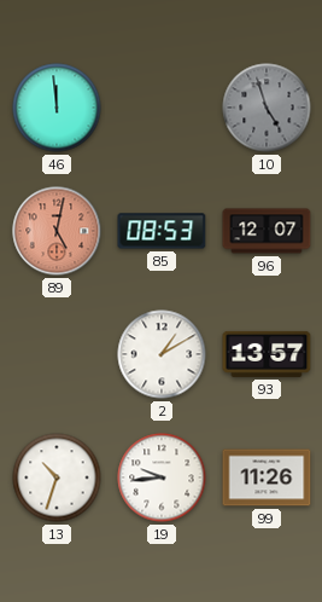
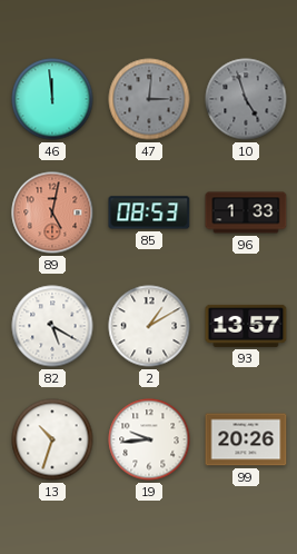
47: none -> 3:01 (149, 99)
96: 12:07 -> 1:33 (246, 212)
82: none -> 5:20 (52, 326)
99: 11:26 -> 20:26 (246, 439)
